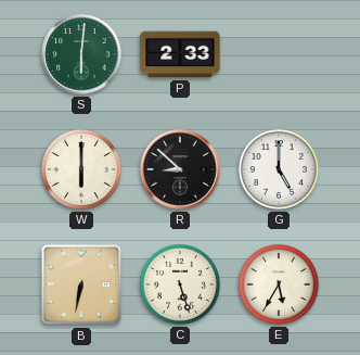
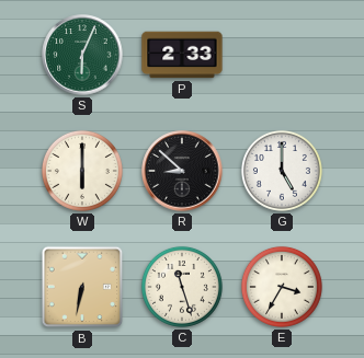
S: 6:01 -> 6:04 (82, 55)
C: 5:27 -> 11:27 (182, 287)
E: 5:35 -> 3:35 (282, 287)
